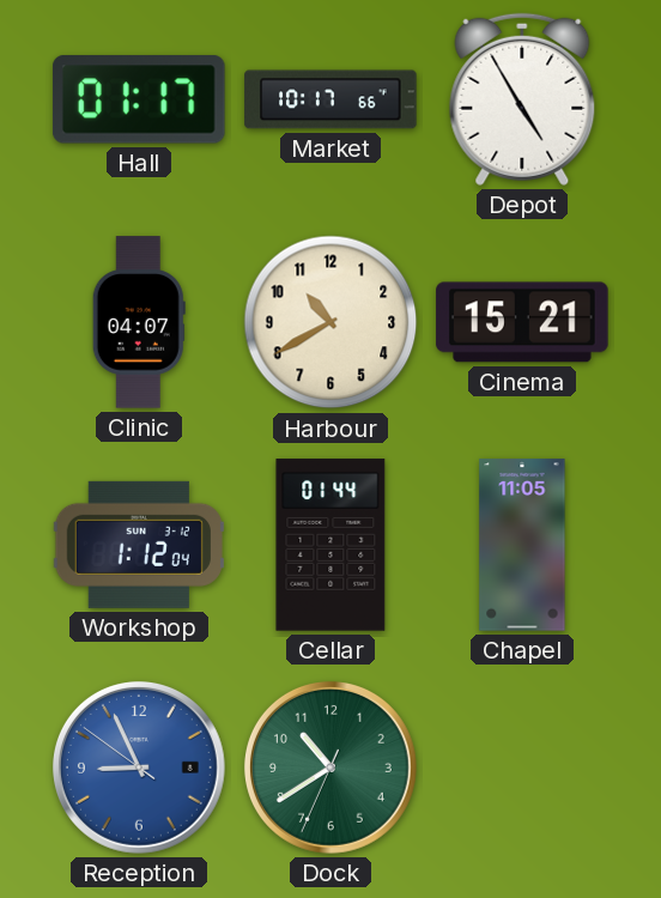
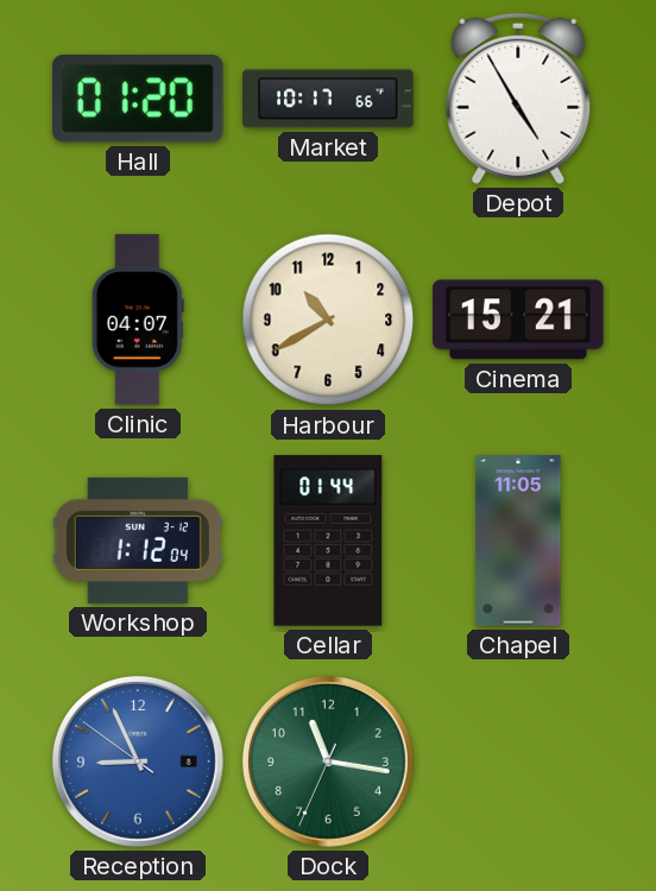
Hall: 01:17 -> 01:20 (138, 100)
Dock: 10:39 -> 11:16 (328, 762)
